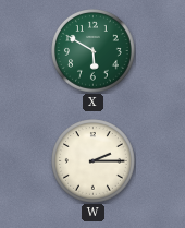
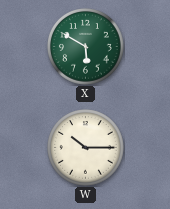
W: 2:15 -> 10:15 (86, 148)
